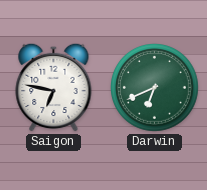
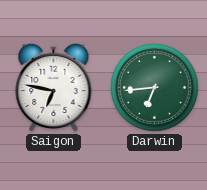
Darwin: 6:41 -> 6:44 (155, 88)
